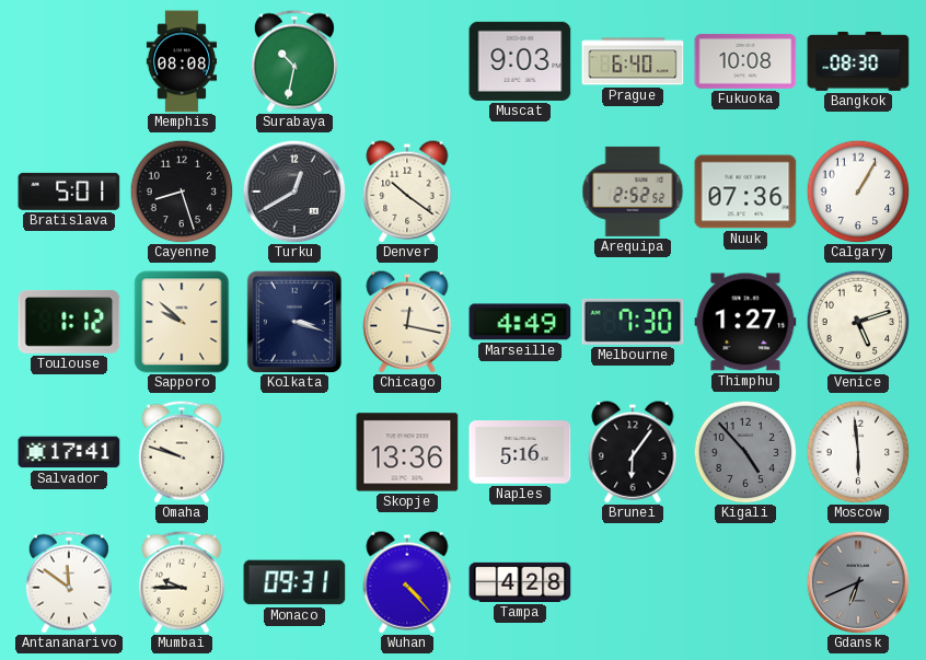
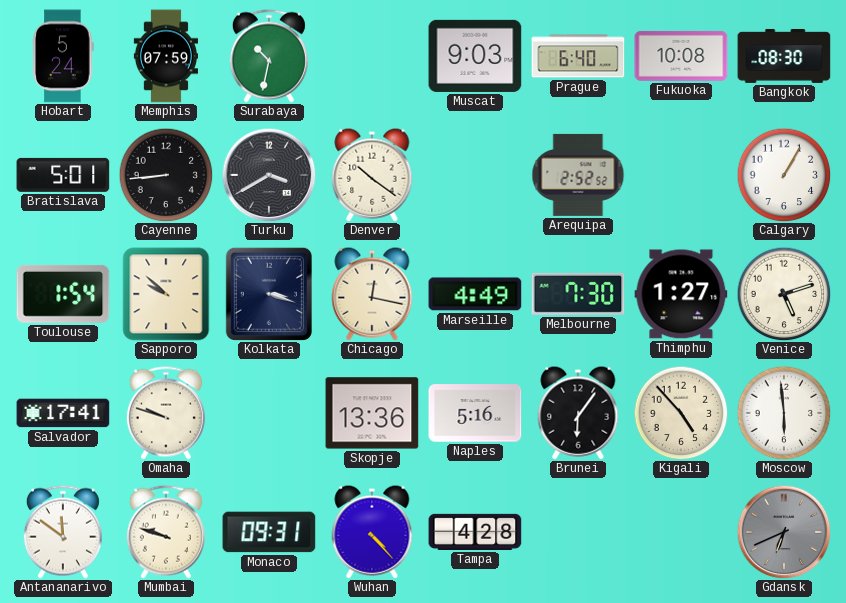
Hobart: none -> 5:24 (63, 56)
Memphis: 08:08 -> 07:59 (165, 56)
Cayenne: 8:27 -> 8:44 (166, 175)
Turku: 12:40 -> 3:40 (269, 175)
Nuuk: 07:36 -> none (745, 192)
Toulouse: 1:12 -> 1:54 (63, 294)
Kigali dial: grey -> cream (681, 413)
Mumbai: 9:45 -> 9:48 (166, 532)
